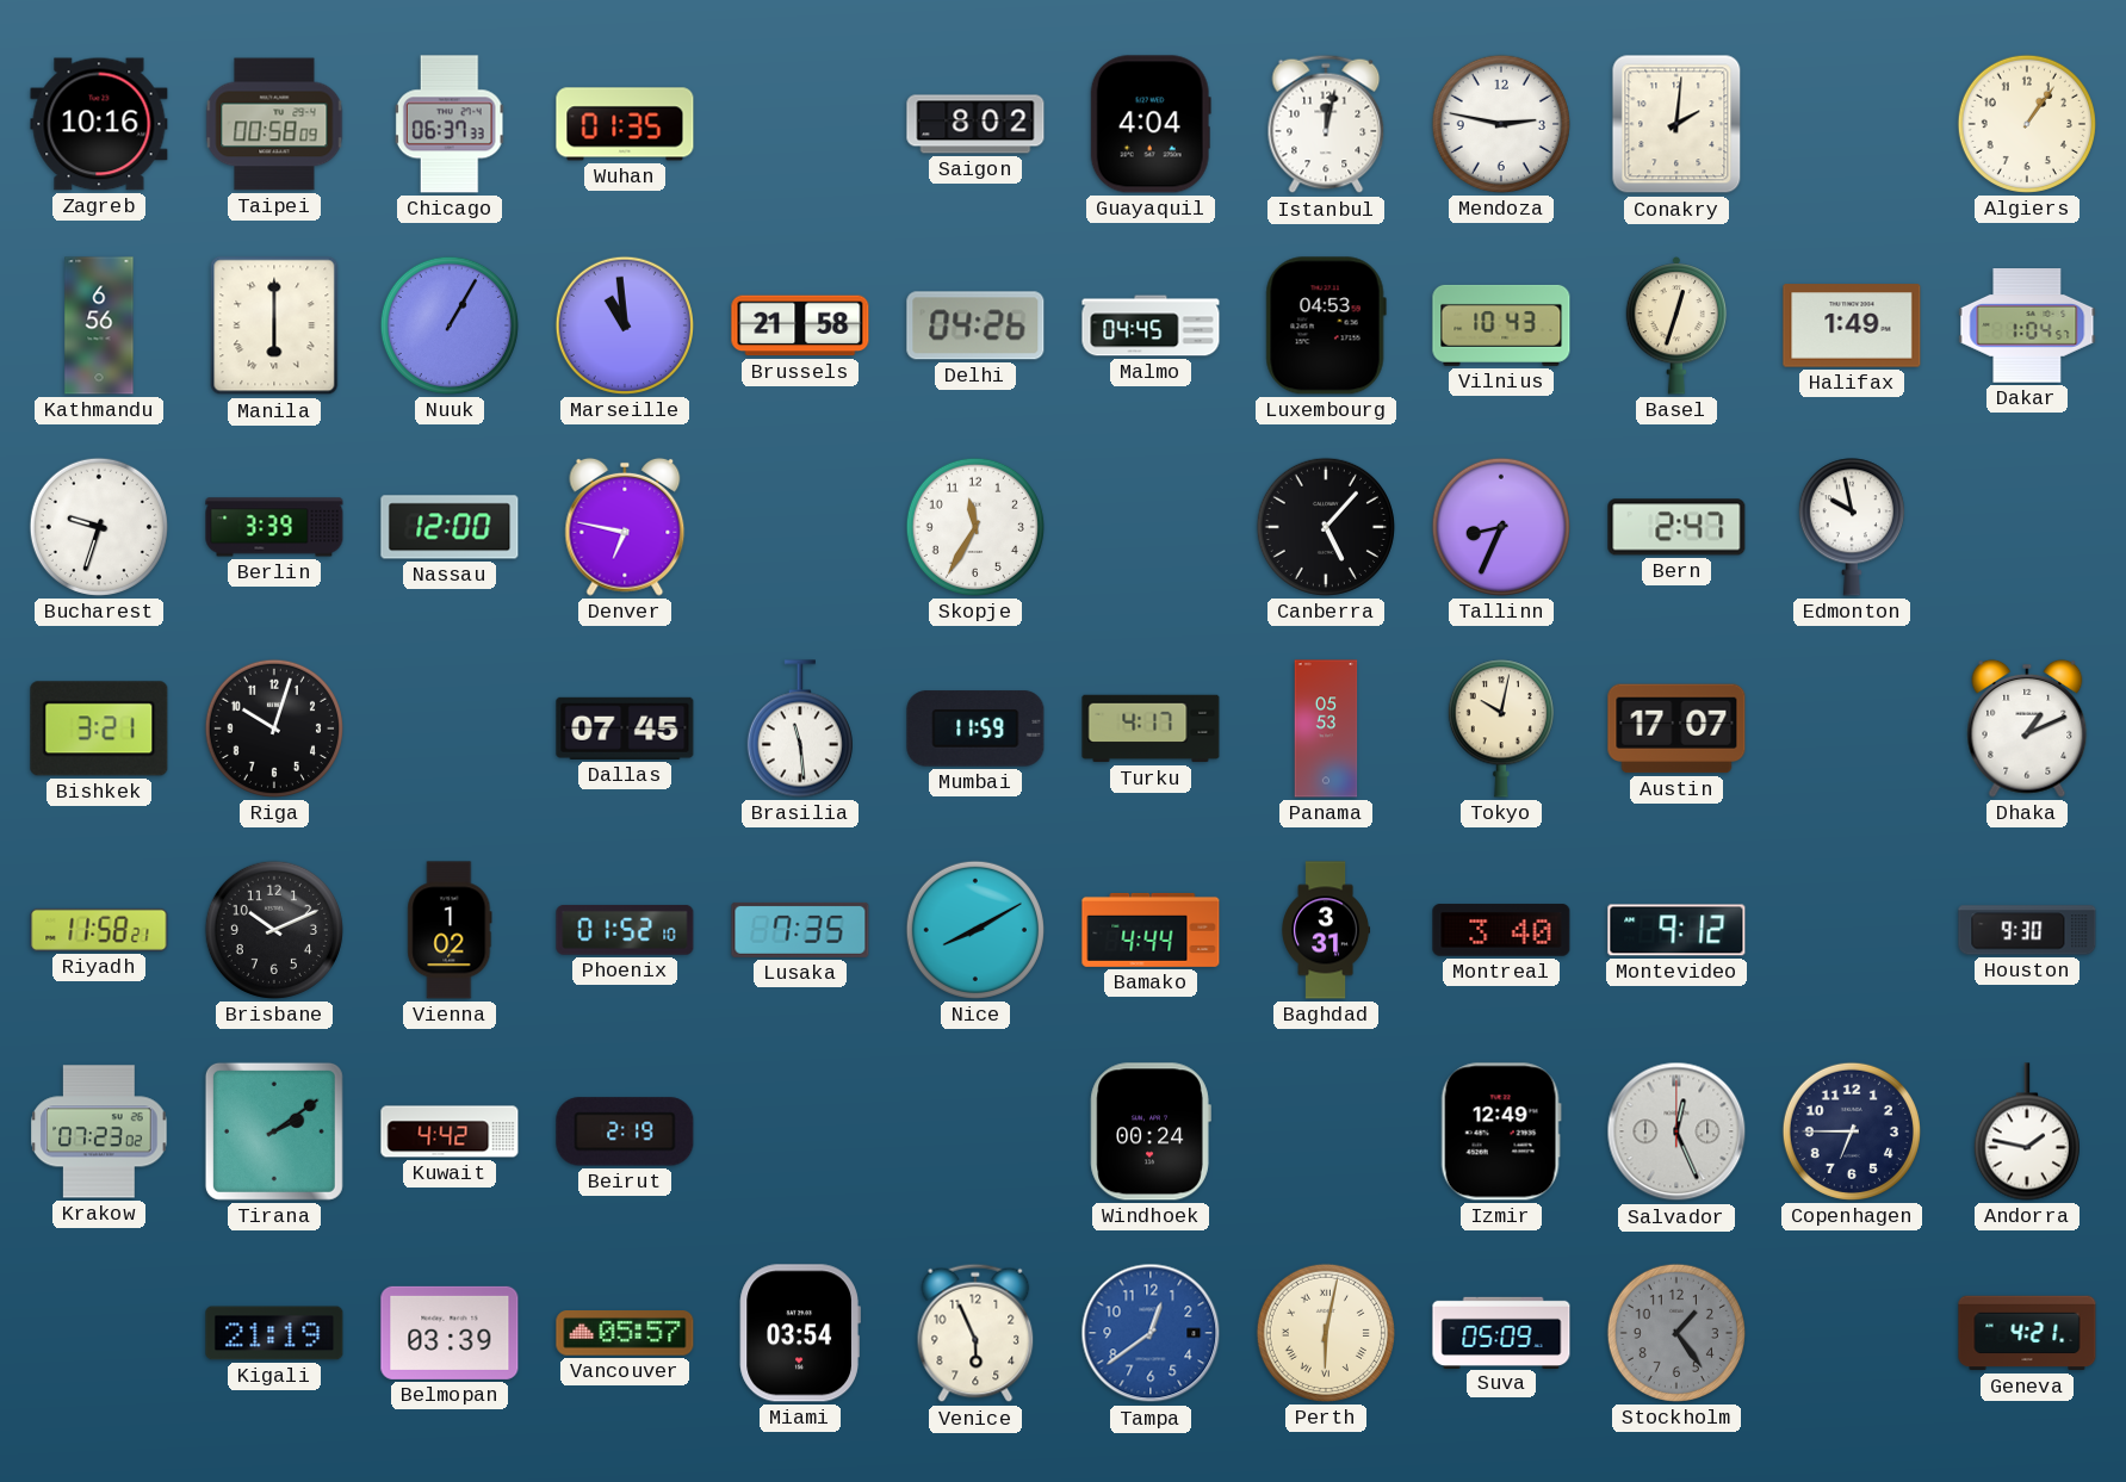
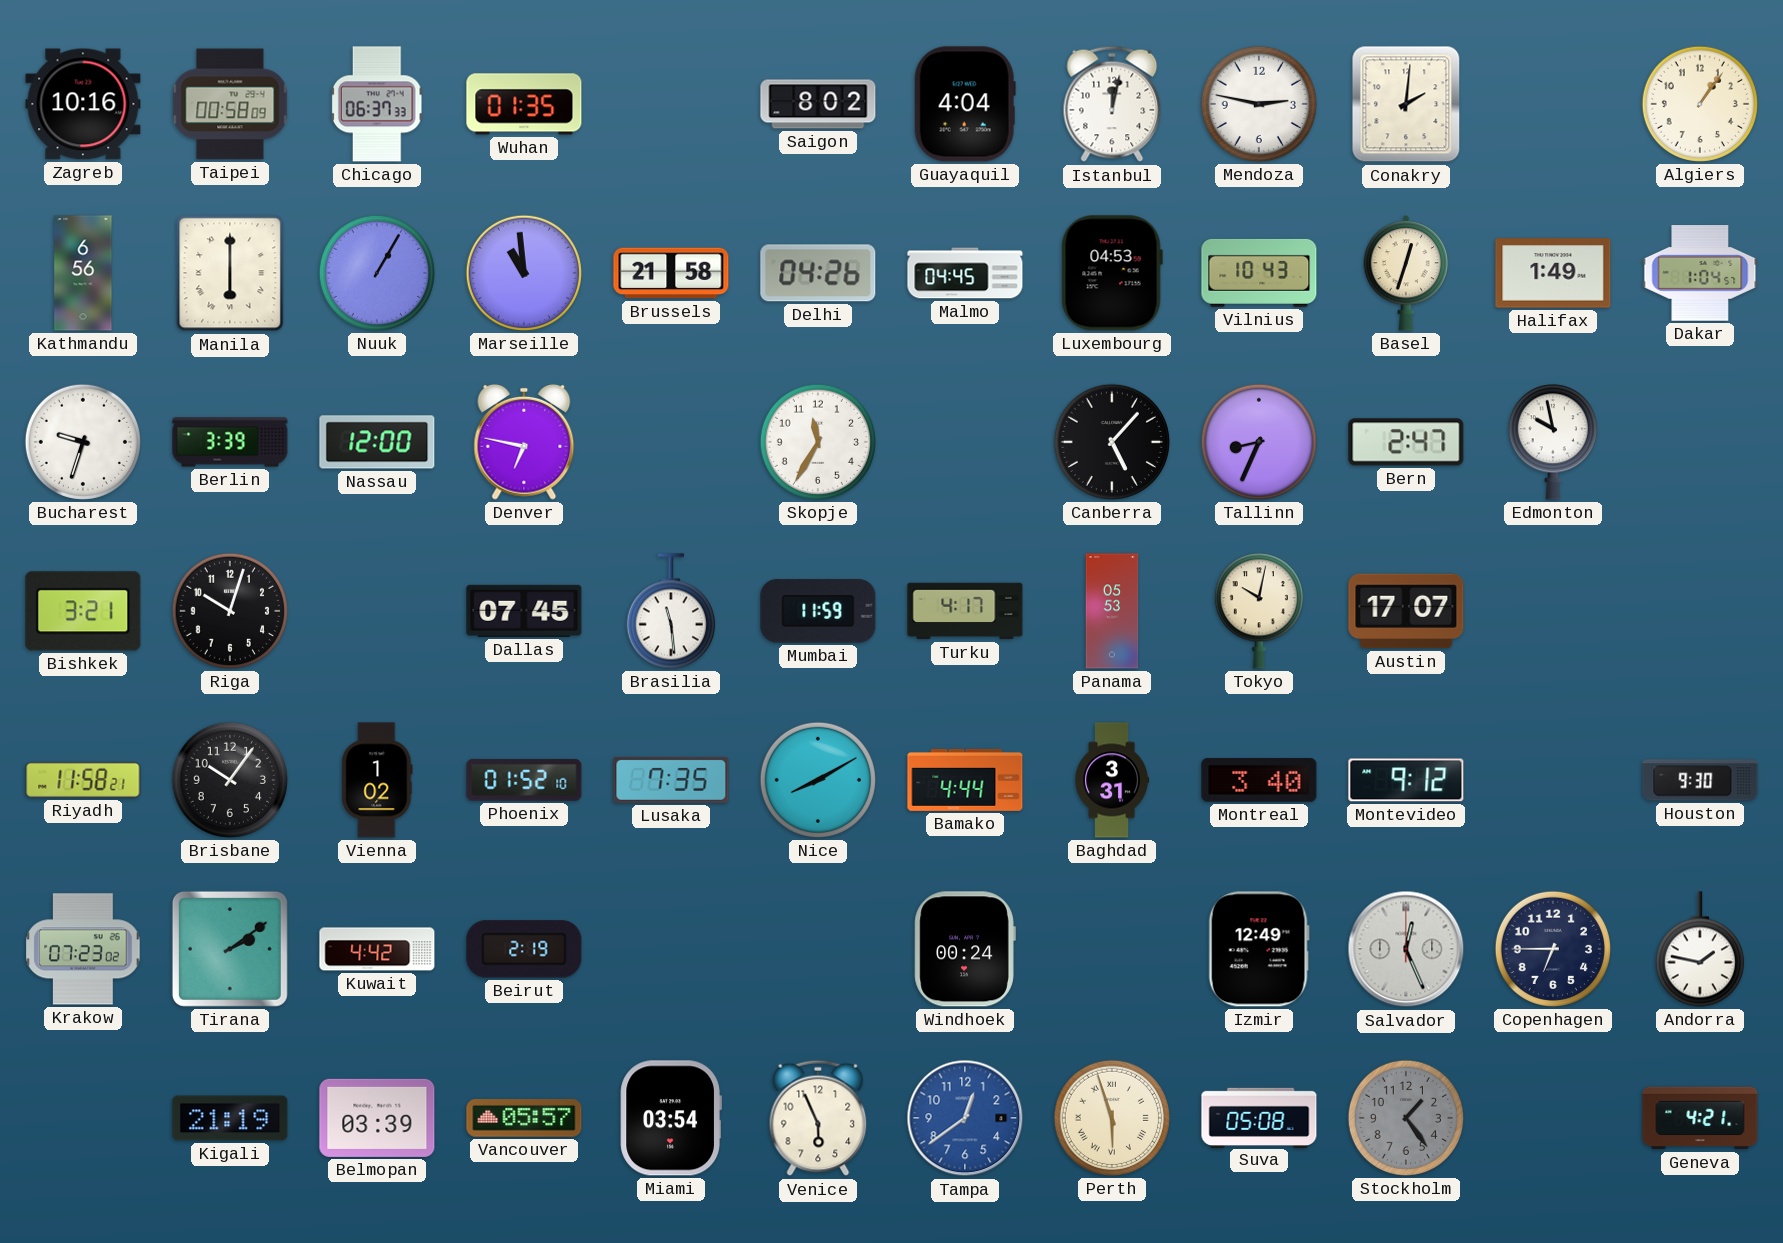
Dhaka: 1:11 -> none (2027, 728)
Brisbane: 10:11 -> 10:06 (230, 780)
Perth: 6:02 -> 5:57 (1112, 1118)
Suva: 05:09 -> 05:08 (1259, 1117)
